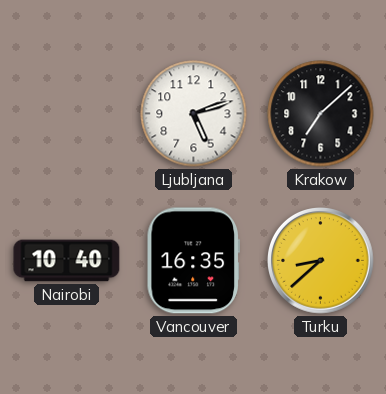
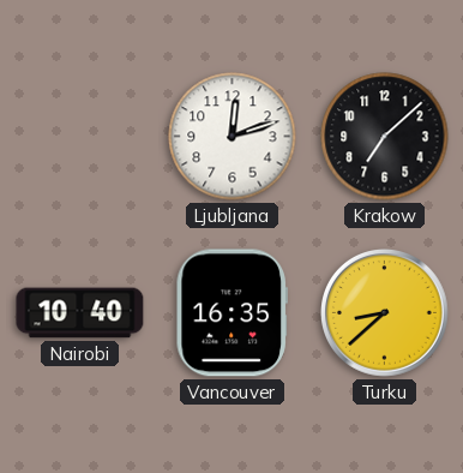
Ljubljana: 5:12 -> 12:12 (233, 137)
